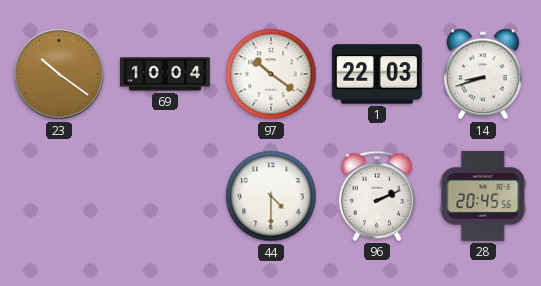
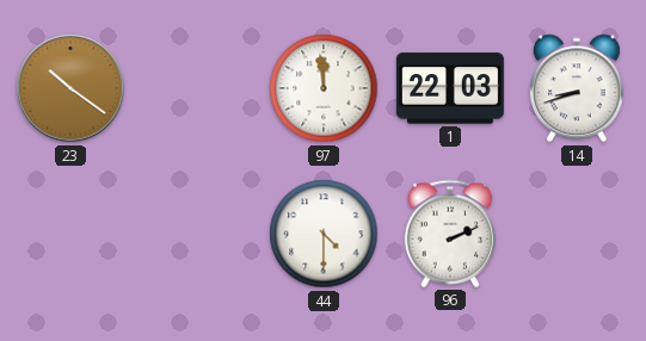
69: 10:04 -> none (165, 74)
97: 10:21 -> 11:59 (324, 88)
28: 20:45 -> none (483, 196)
